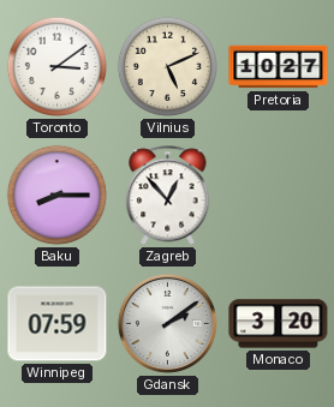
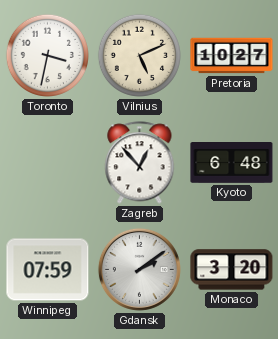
Toronto: 3:09 -> 3:32 (47, 55)
Baku: 8:15 -> none (56, 194)
Kyoto: none -> 6:48 (232, 163)
